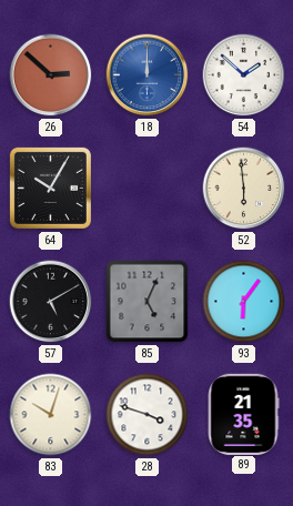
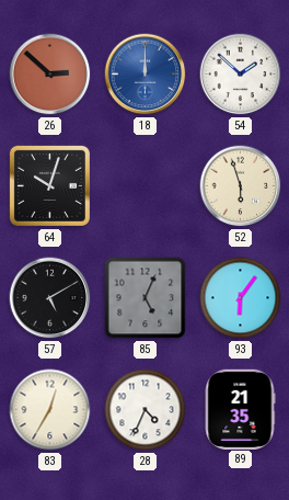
64: 10:05 -> 10:03 (49, 185)
52: 5:59 -> 5:57 (241, 186)
83: 10:03 -> 12:35 (50, 410)
28: 3:48 -> 4:34 (146, 410)
